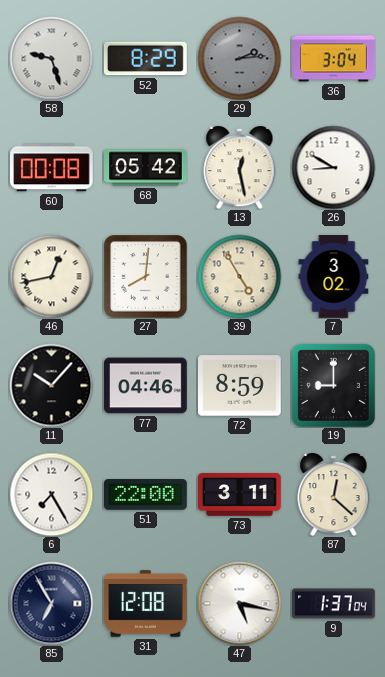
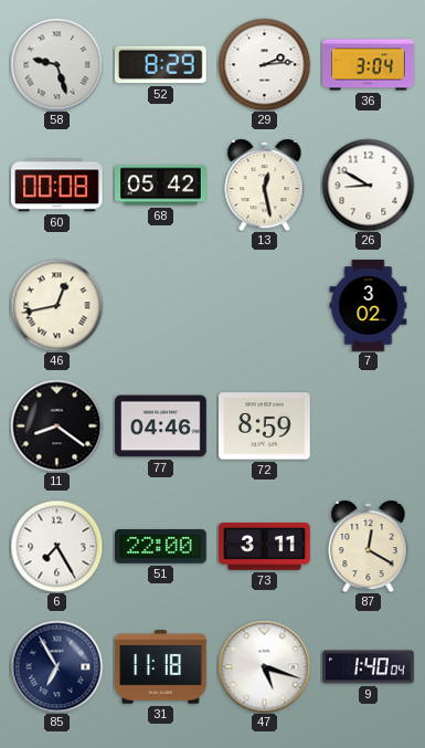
29 dial: grey -> white (264, 64)
27: 8:01 -> none (145, 276)
39: 4:55 -> none (239, 276)
11: 10:07 -> 8:21 (56, 425)
19: 9:00 -> none (333, 385)
87: 12:22 -> 12:20 (369, 546)
31: 12:08 -> 11:18 (161, 667)
47: 5:17 -> 5:18 (264, 666)
9: 1:37 -> 1:40 (369, 667)
